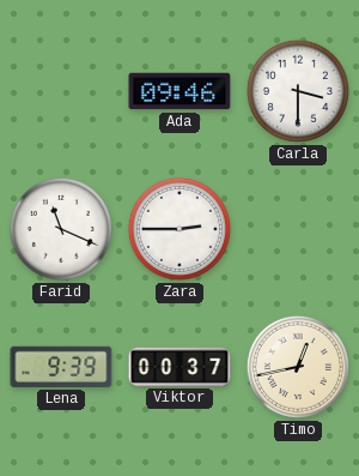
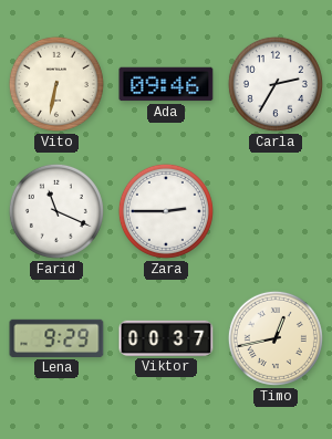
Vito: none -> 6:32 (56, 84)
Carla: 3:30 -> 2:35 (276, 84)
Lena: 9:39 -> 9:29 (56, 338)
